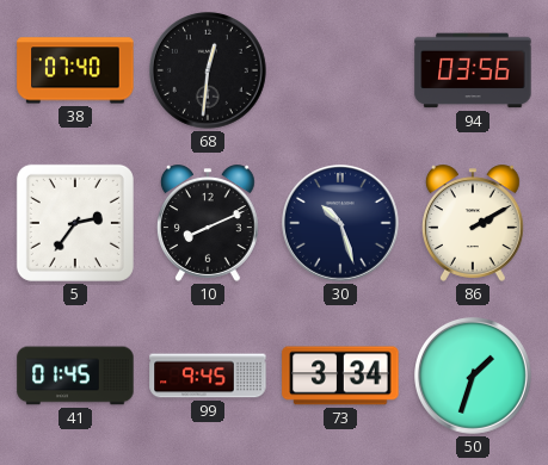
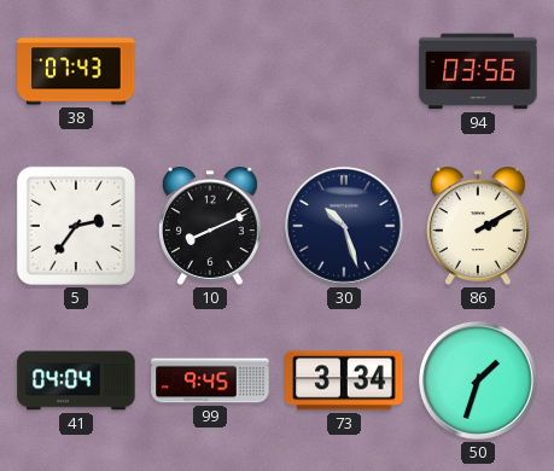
38: 07:40 -> 07:43 (76, 71)
68: 12:31 -> none (209, 72)
41: 01:45 -> 04:04 (76, 380)
